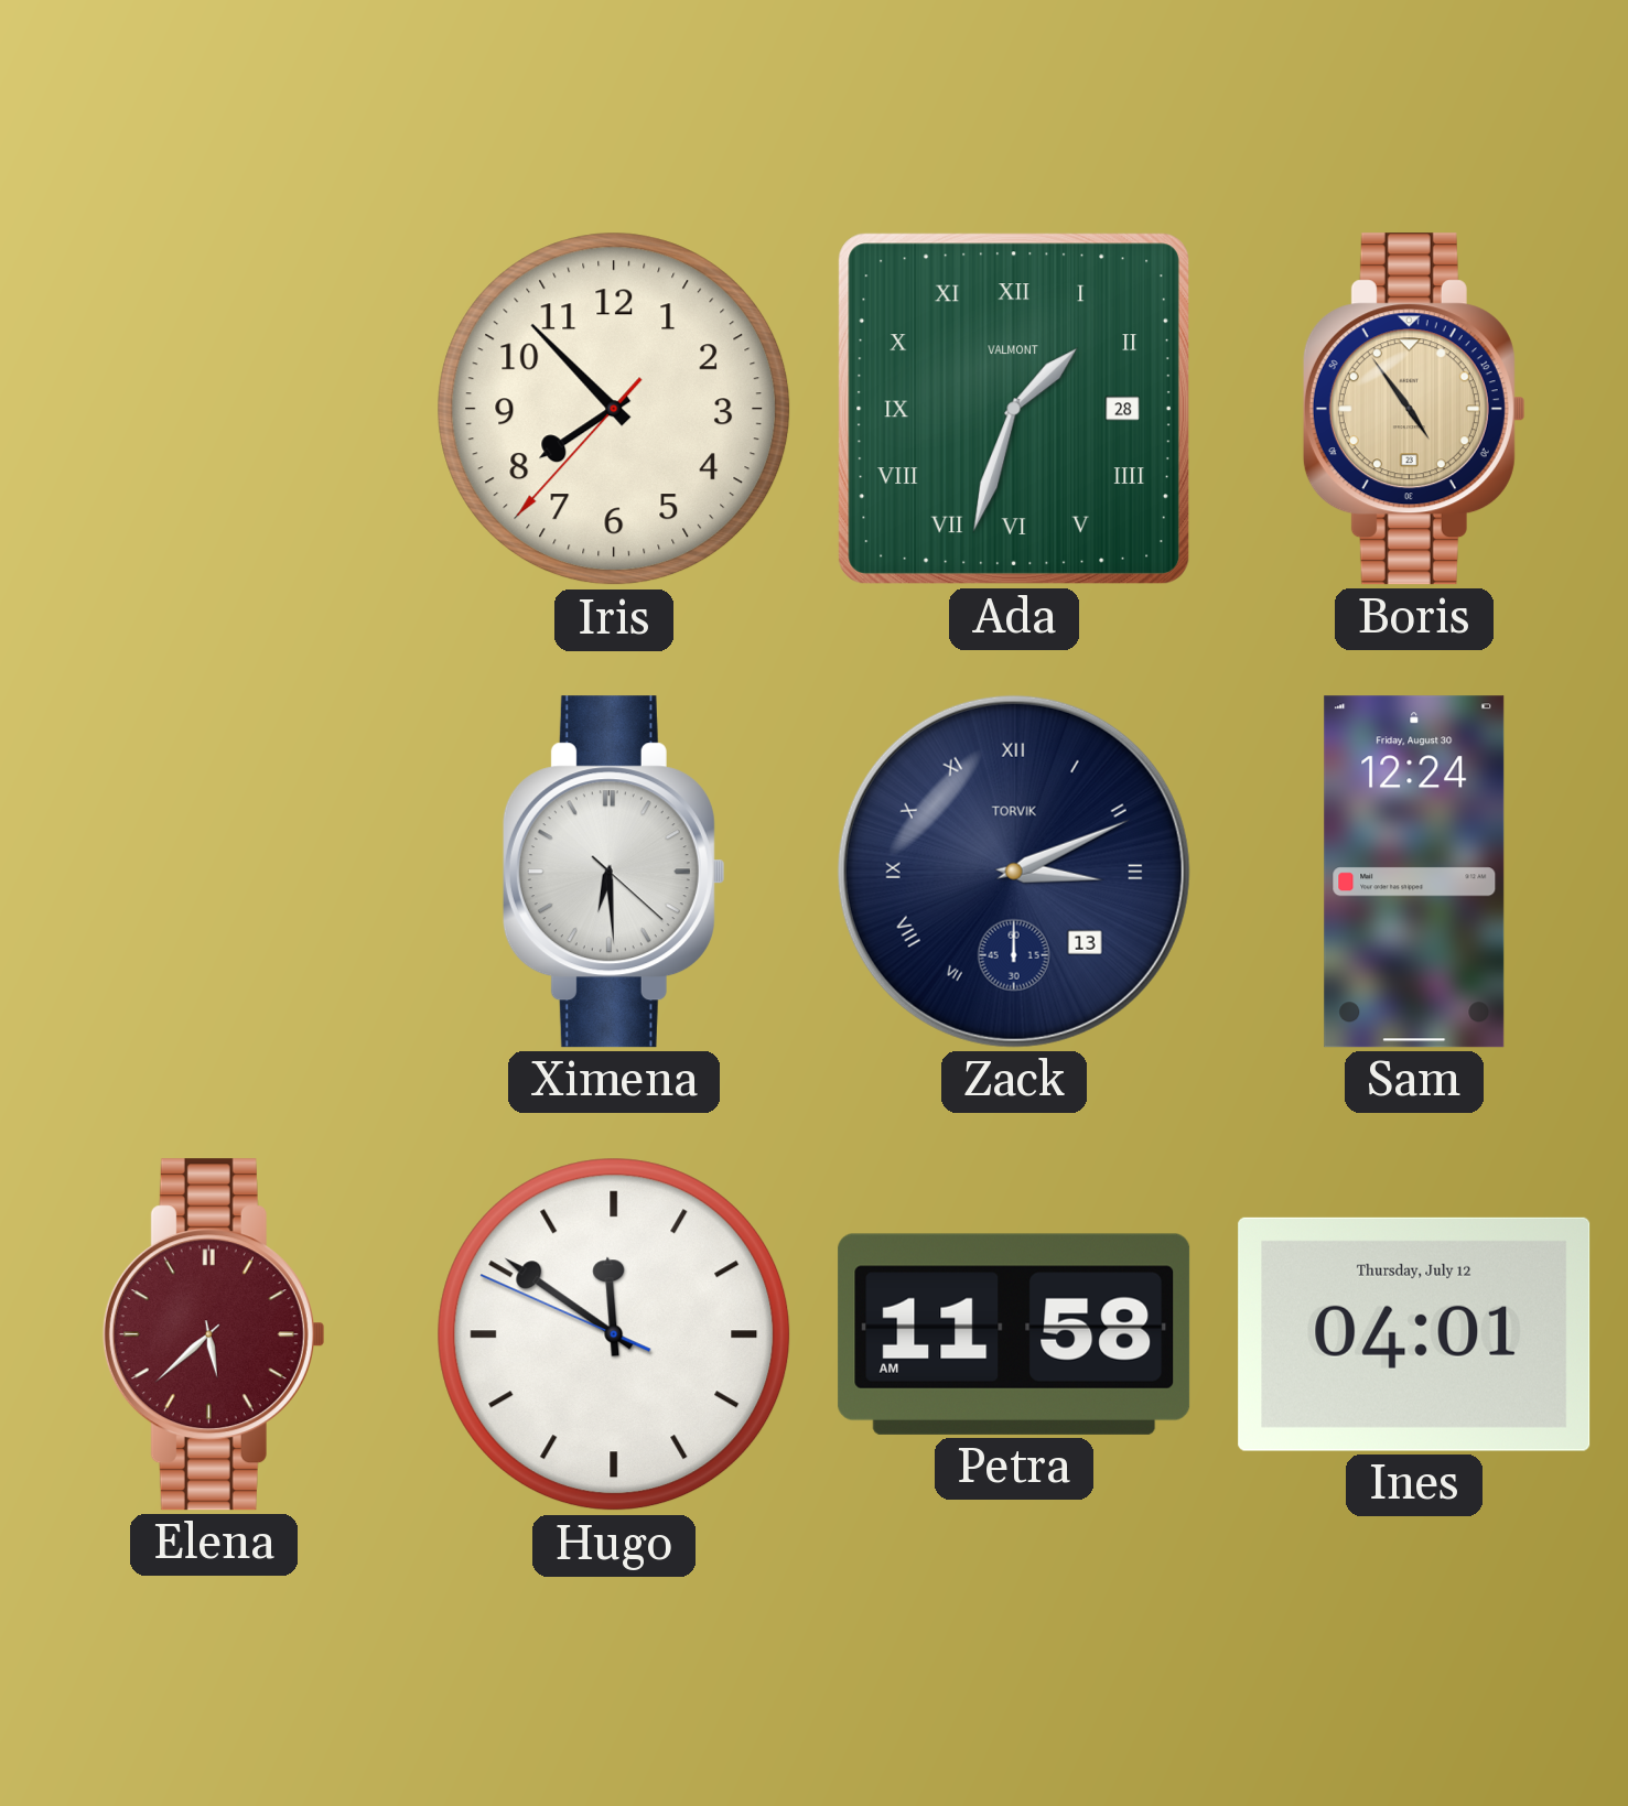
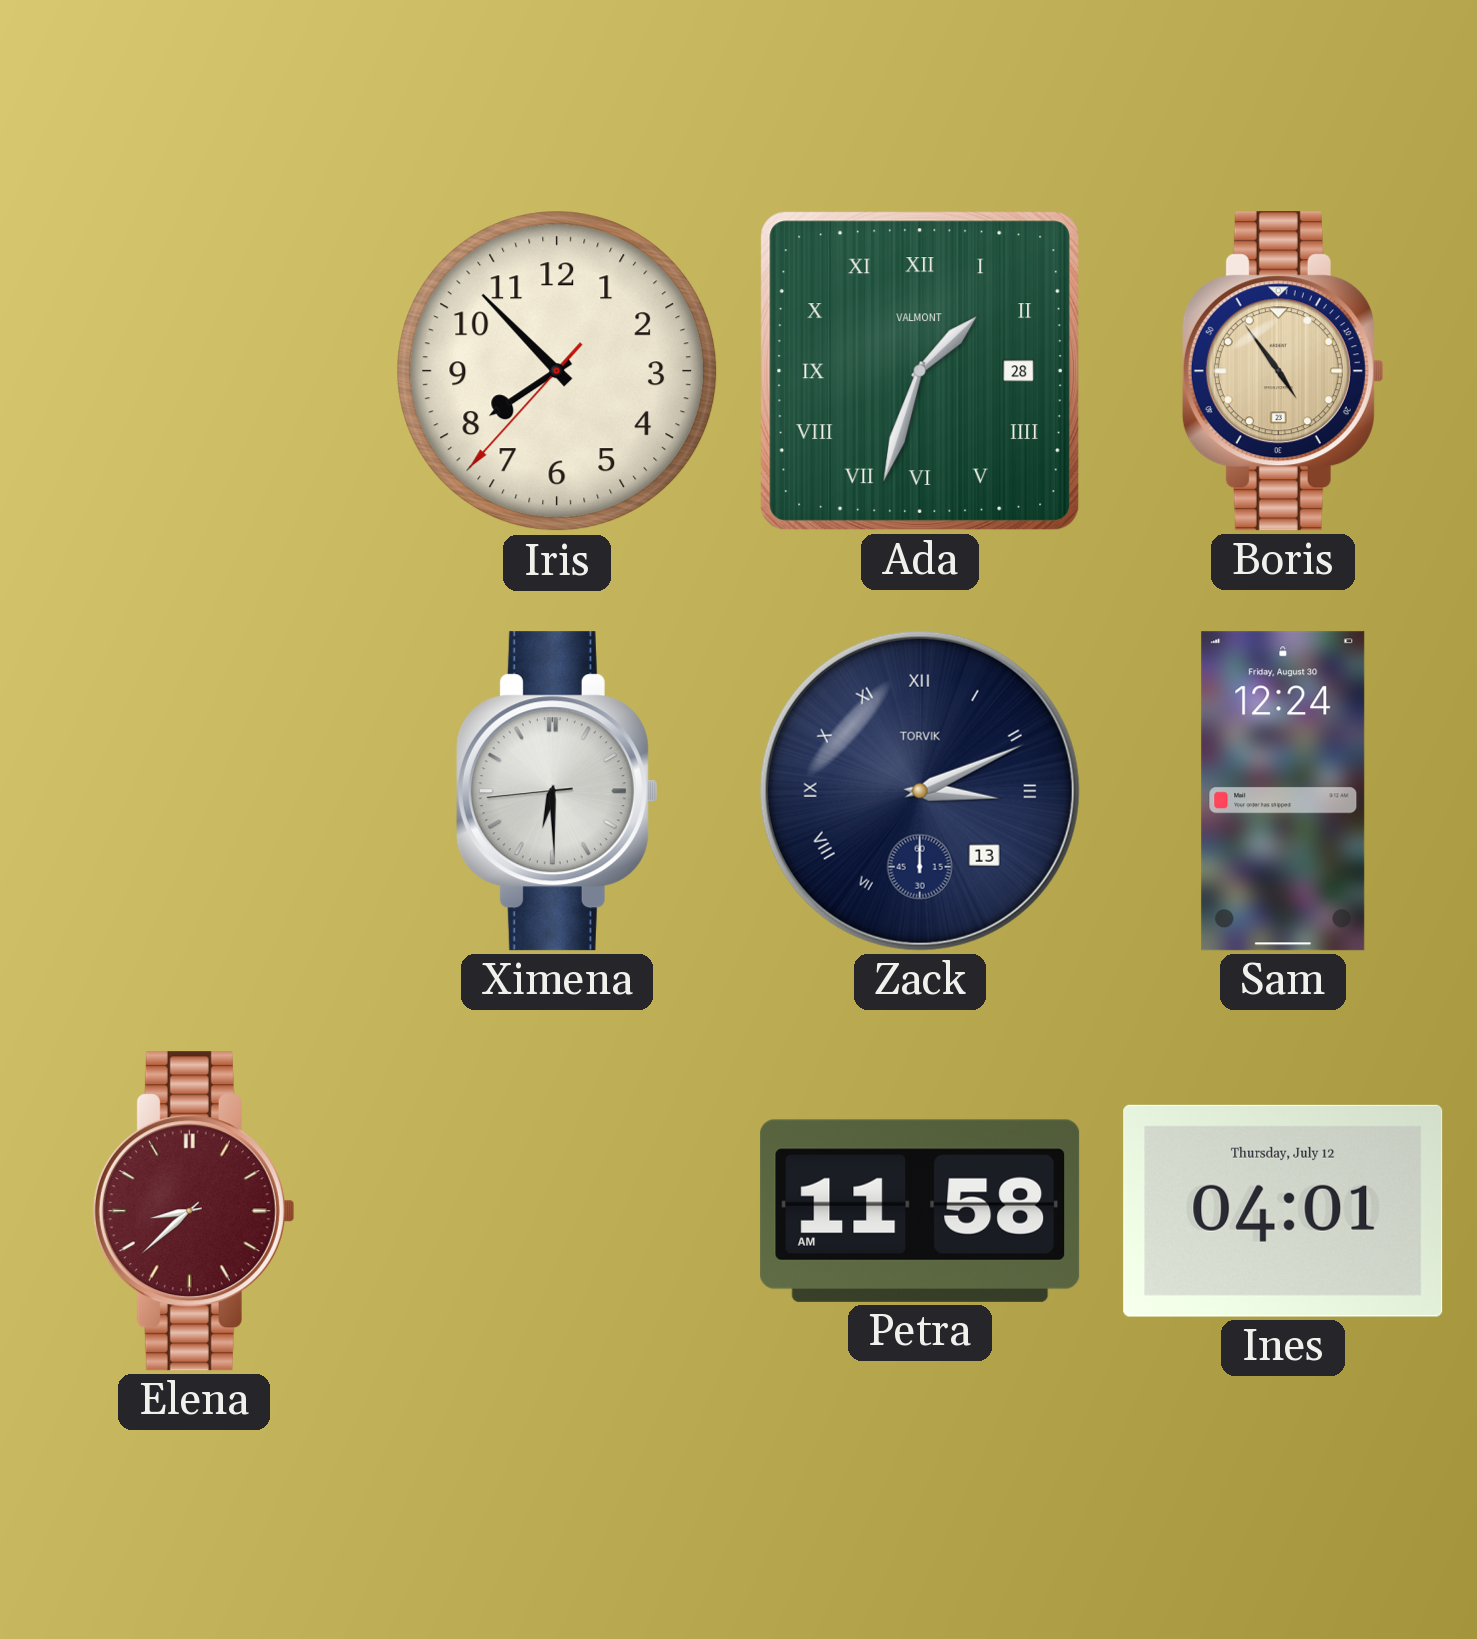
Ximena: 6:29:22 -> 6:29:44 (557, 791)
Elena: 5:38 -> 8:38 (194, 1211)
Hugo: 11:50 -> none (614, 1334)
